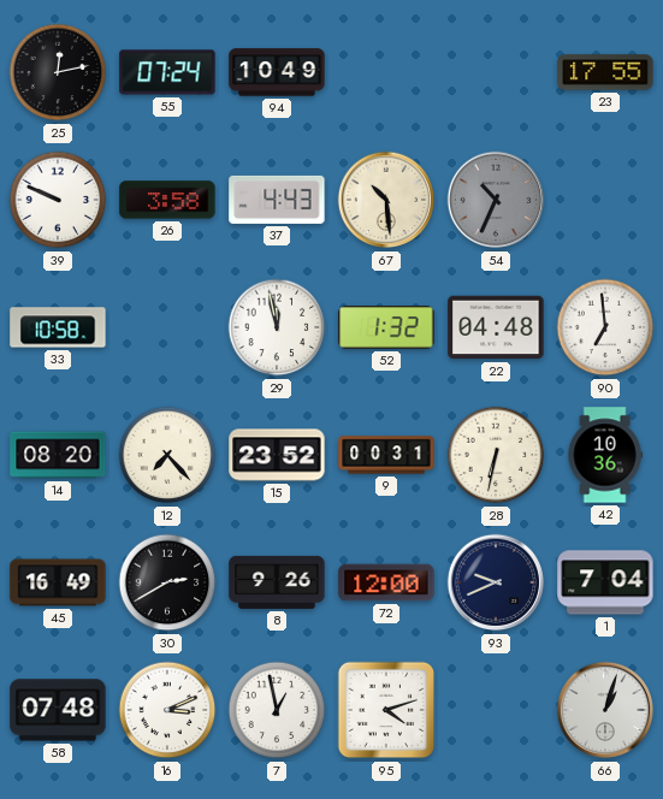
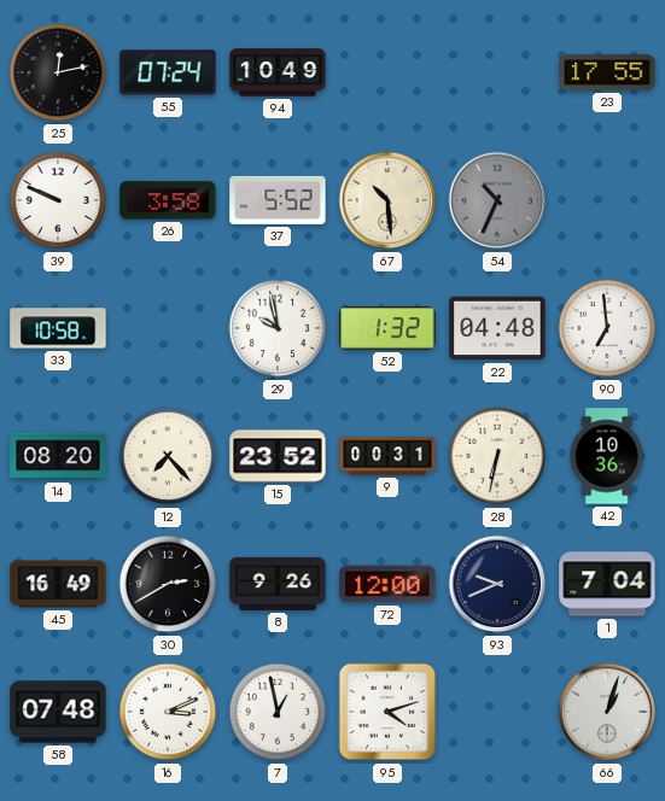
37: 4:43 -> 5:52 (278, 200)
29: 11:58 -> 9:58 (278, 328)
